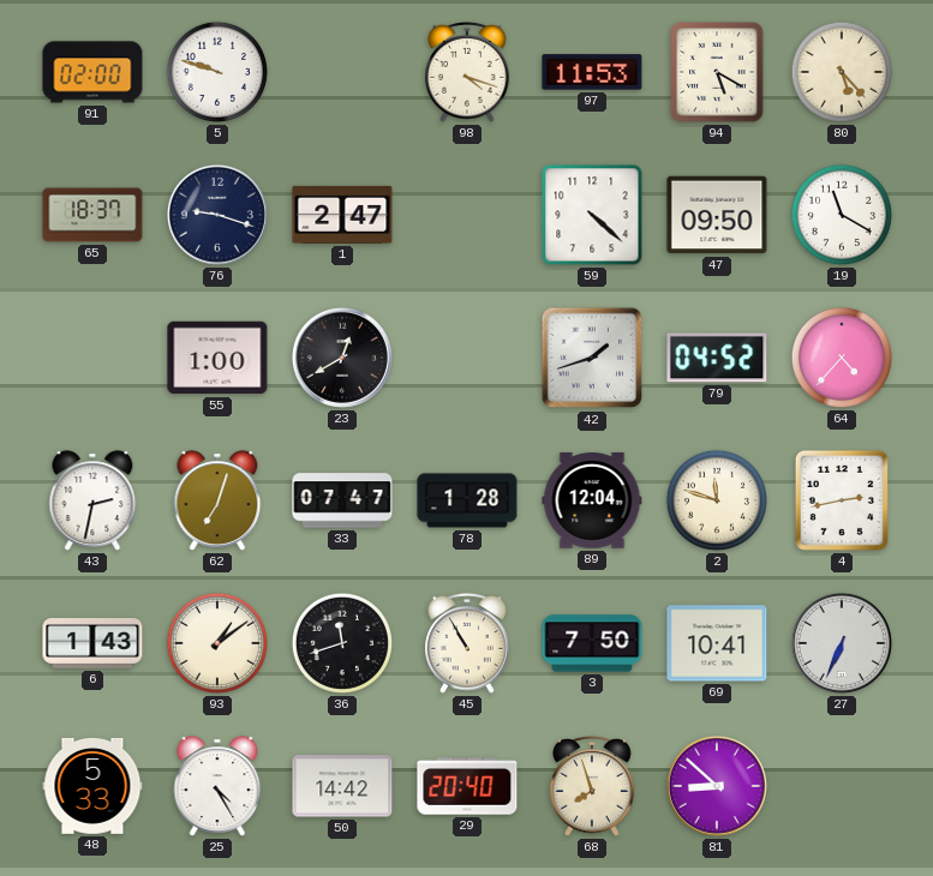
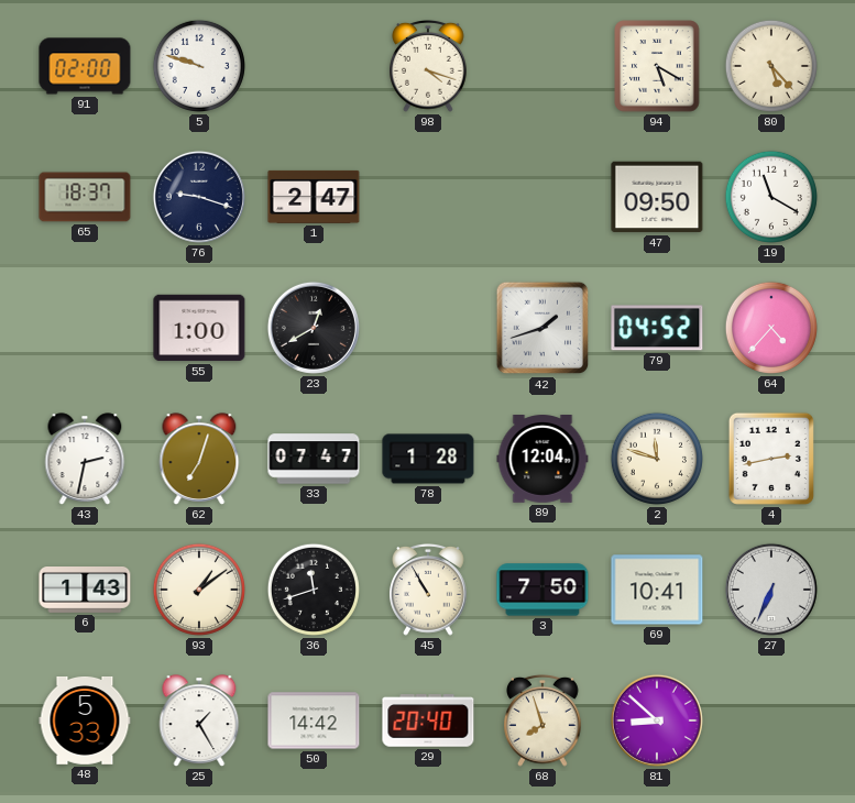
97: 11:53 -> none (592, 72)
59: 4:22 -> none (592, 215)
25: 4:25 -> 1:25 (199, 721)
